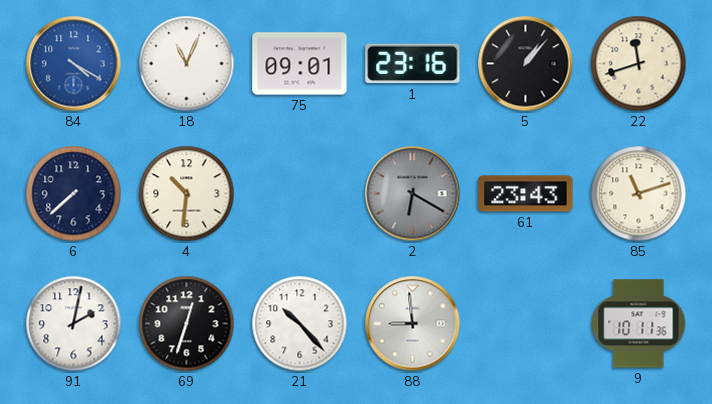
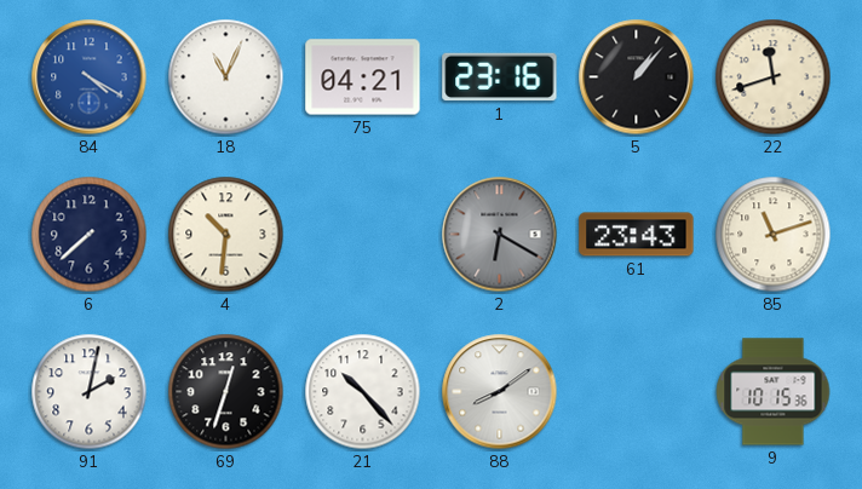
75: 09:01 -> 04:21 (363, 77)
88: 8:59 -> 8:09 (500, 392)
9: 10:11 -> 10:15 (774, 392)
